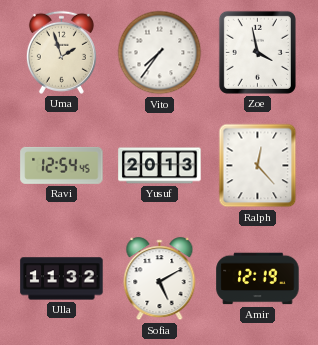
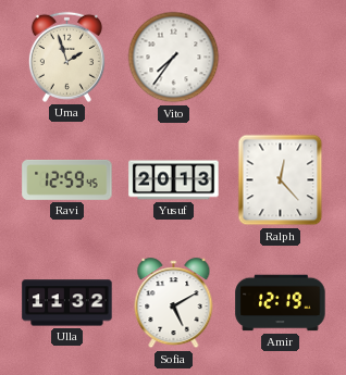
Zoe: 3:58 -> none (257, 52)
Ravi: 12:54 -> 12:59 (67, 179)
